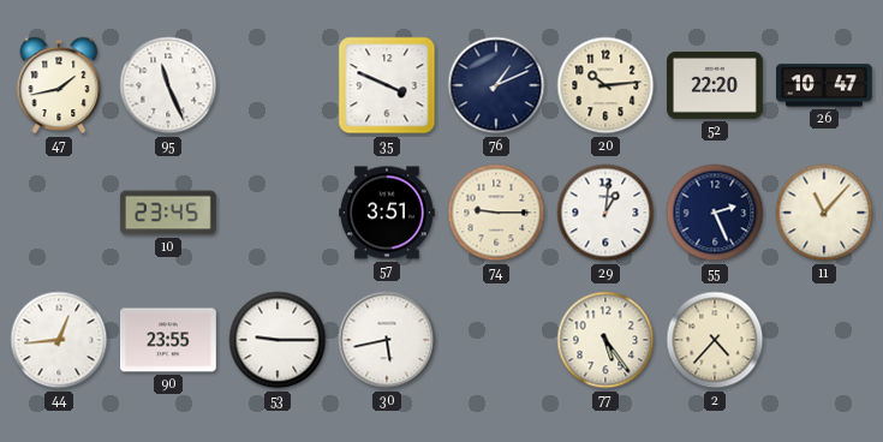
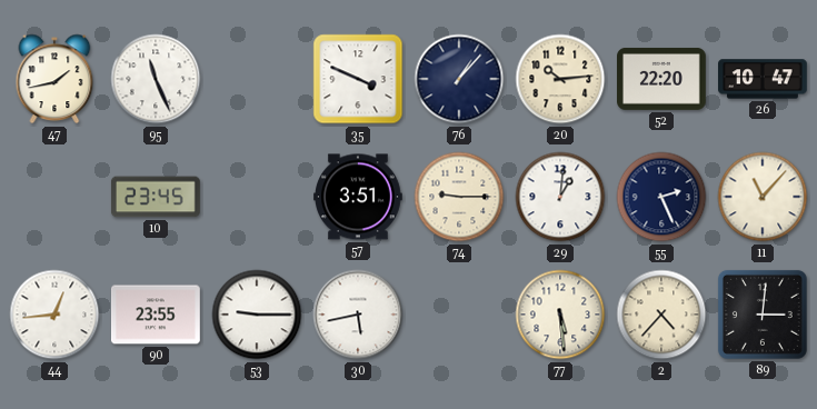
76: 1:11 -> 1:07 (459, 79)
77: 5:24 -> 5:29 (560, 315)
89: none -> 3:01 (763, 315)
